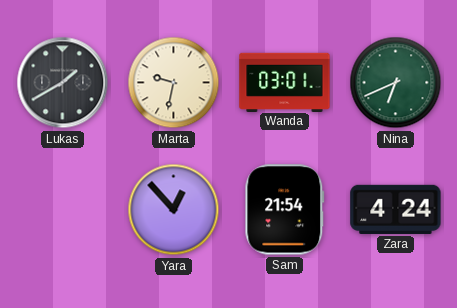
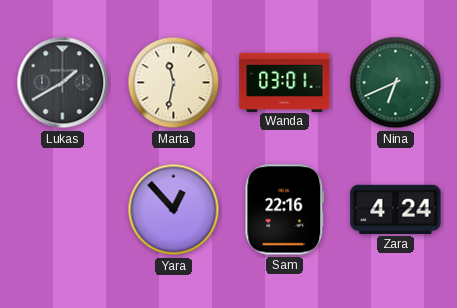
Marta: 9:32 -> 11:32 (174, 83)
Sam: 21:54 -> 22:16 (285, 210)
